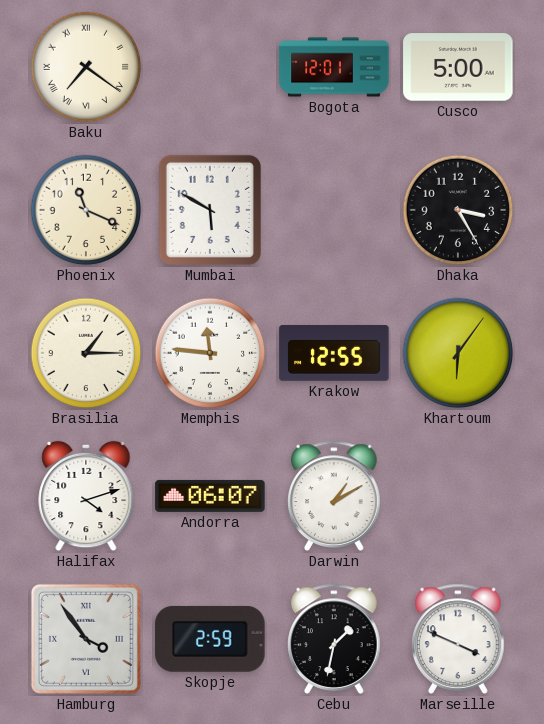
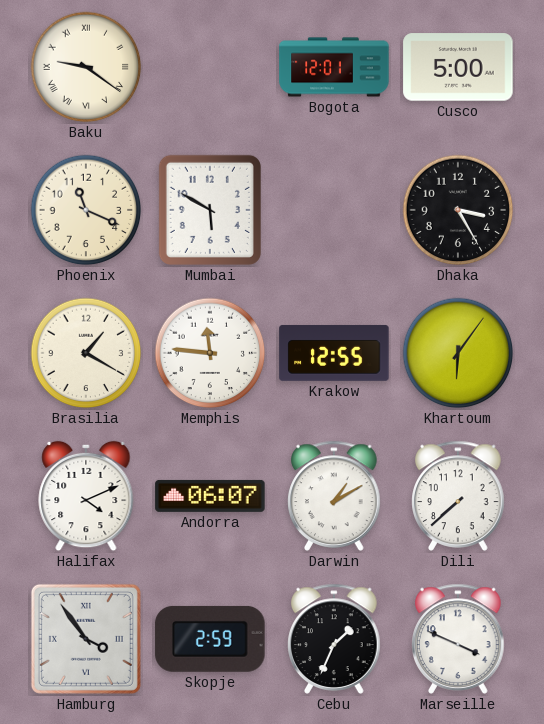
Baku: 7:21 -> 9:21 (86, 67)
Brasilia: 1:15 -> 1:20 (86, 353)
Halifax: 4:12 -> 4:11 (86, 496)
Dili: none -> 7:38 (458, 496)
Cebu: 1:32 -> 1:34 (334, 639)
